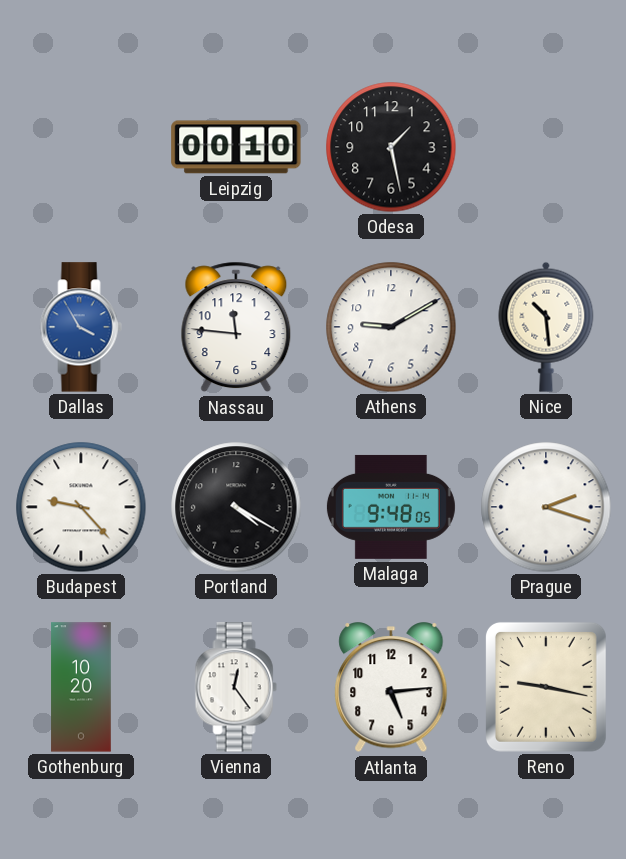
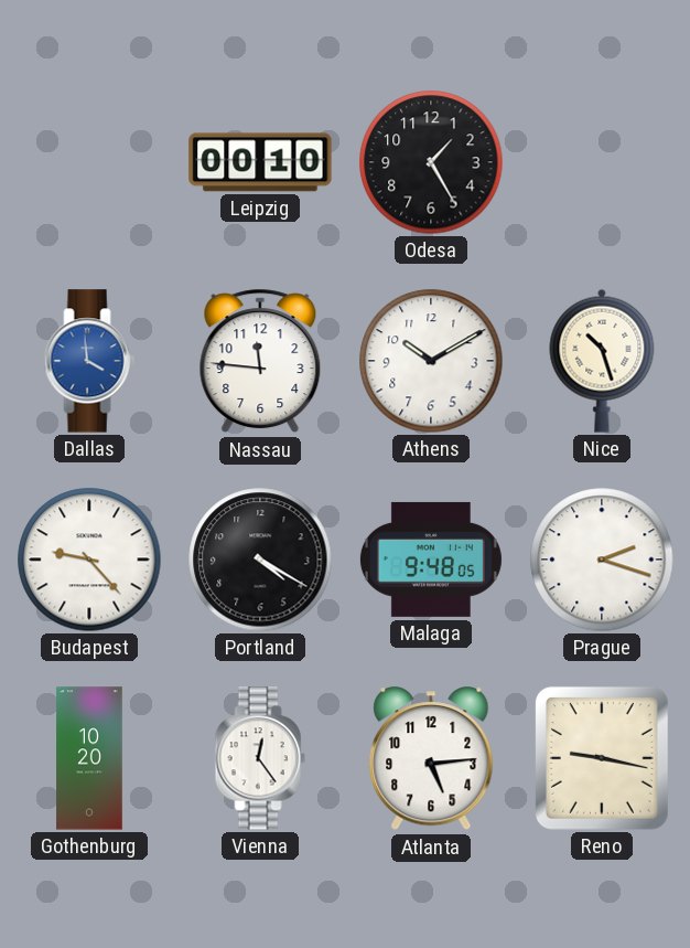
Odesa: 1:28 -> 1:25 (431, 162)
Dallas: 3:55 -> 3:59 (89, 361)
Athens: 9:10 -> 10:10 (431, 361)
Nice: 10:29 -> 10:27 (602, 361)
